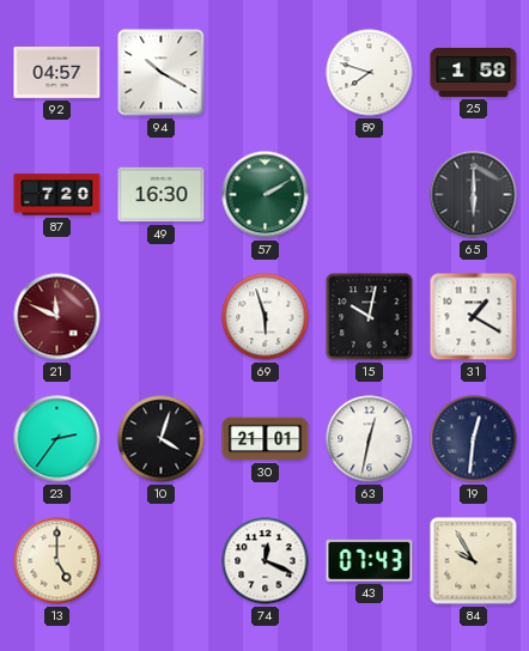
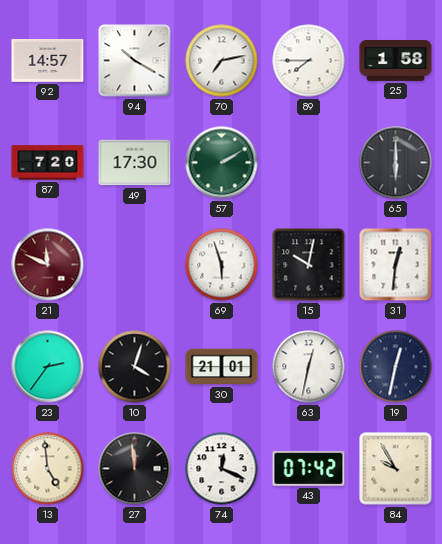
92: 04:57 -> 14:57 (48, 60)
70: none -> 7:13 (222, 61)
89: 7:48 -> 7:45 (309, 61)
49: 16:30 -> 17:30 (135, 163)
31: 1:20 -> 12:31 (396, 265)
19: 12:31 -> 12:32 (396, 367)
13: 5:00 -> 4:59 (48, 469)
27: none -> 11:59 (135, 469)
43: 07:43 -> 07:42 (309, 468)
